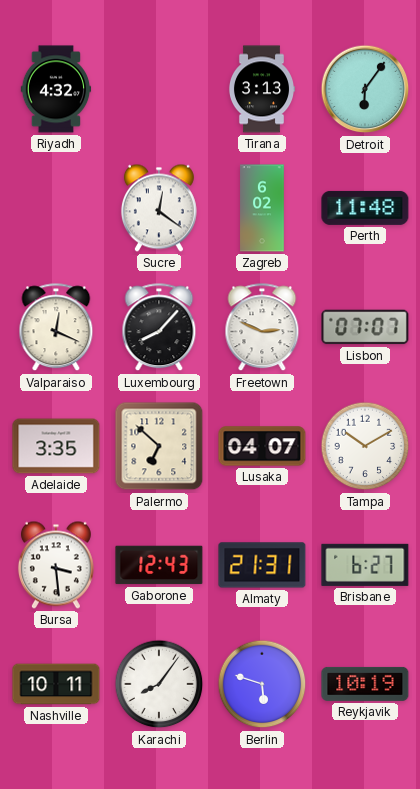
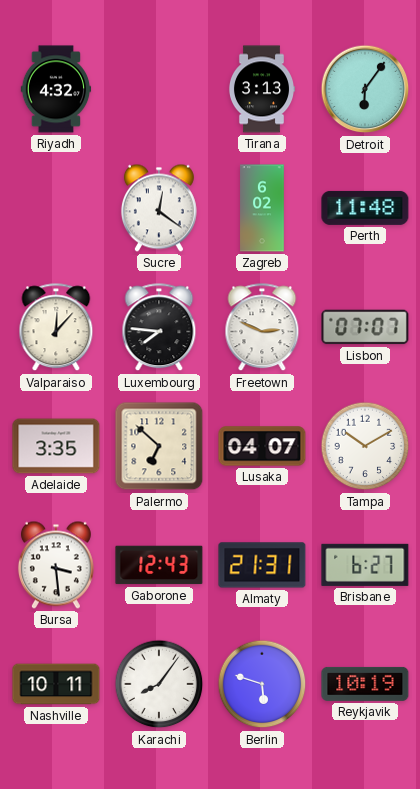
Valparaiso: 12:19 -> 12:07 (56, 328)
Luxembourg: 8:07 -> 7:46 (159, 328)
